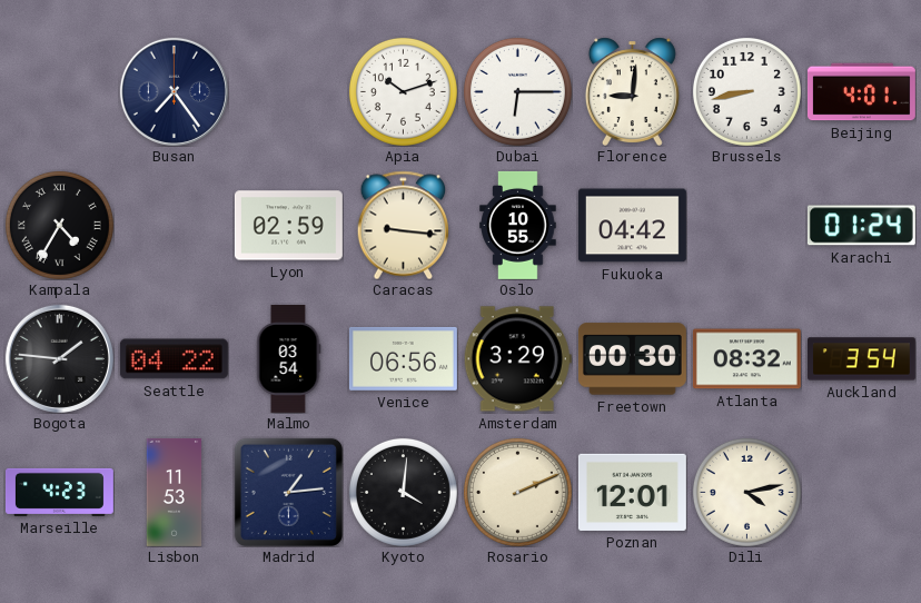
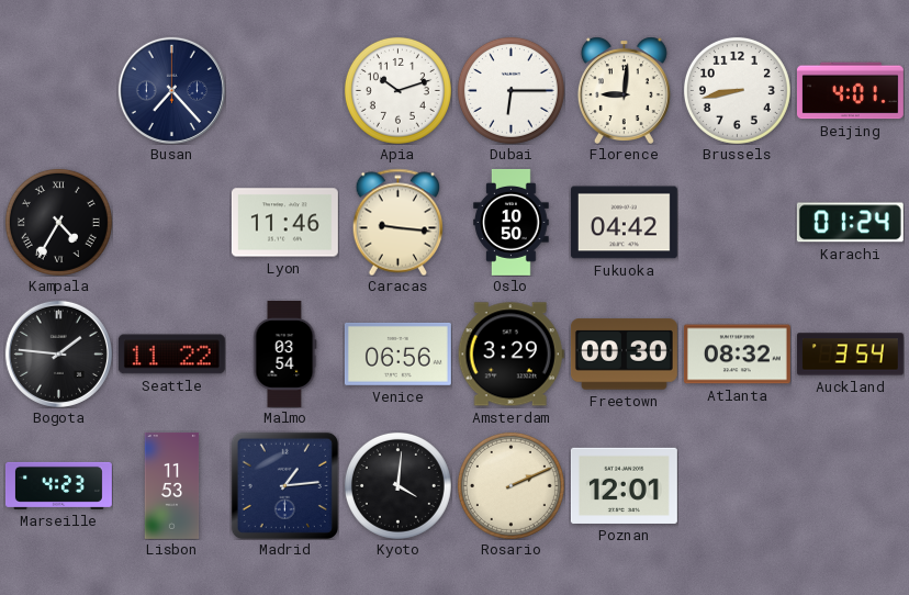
Busan: 7:24 -> 7:23 (171, 90)
Lyon: 02:59 -> 11:46 (284, 223)
Oslo: 10:55 -> 10:50 (512, 222)
Seattle: 04:22 -> 11:22 (171, 355)
Dili: 4:13 -> none (746, 492)
